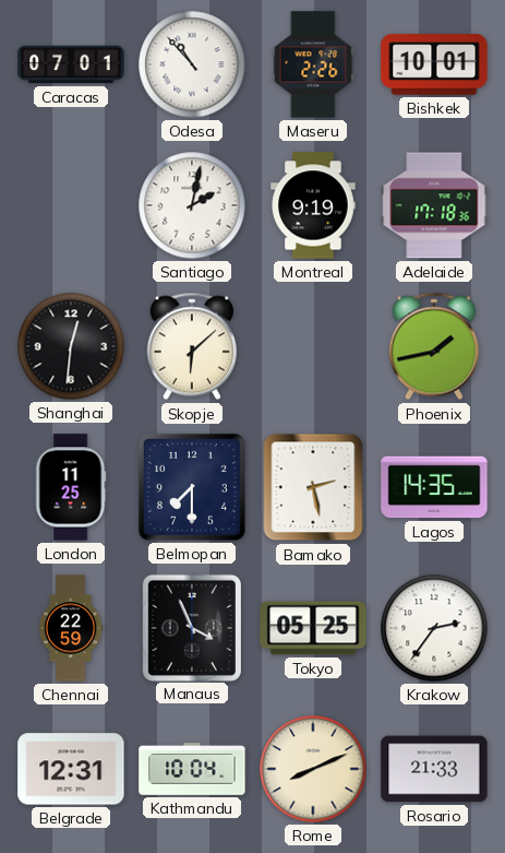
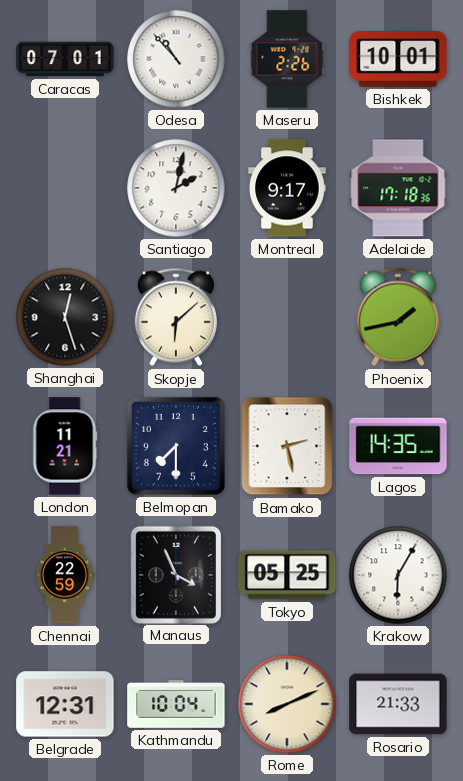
Montreal: 9:19 -> 9:17 (287, 188)
Shanghai: 12:31 -> 12:27 (65, 317)
London: 11:25 -> 11:21 (65, 446)
Krakow: 2:36 -> 6:05 (398, 575)
